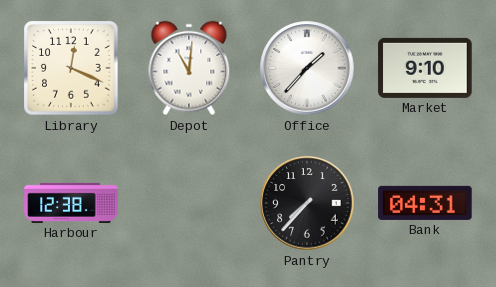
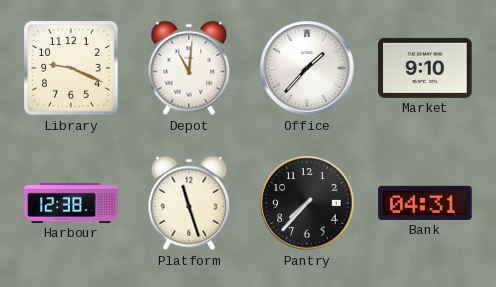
Library: 12:19 -> 9:19 (71, 68)
Platform: none -> 11:27 (189, 203)
